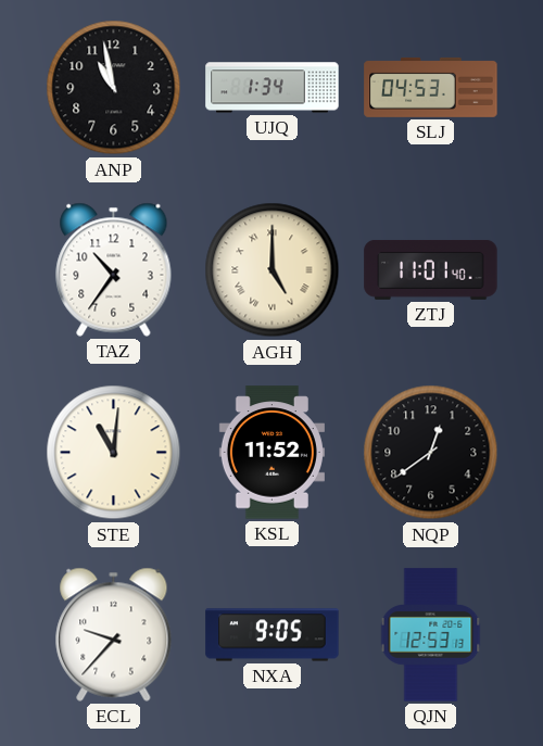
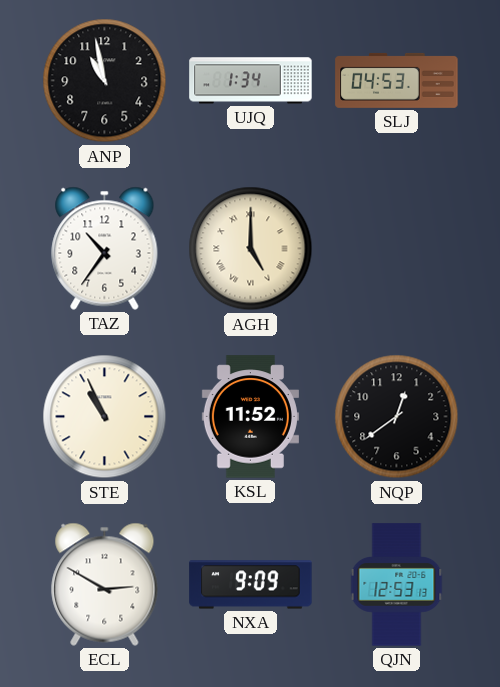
ZTJ: 11:01 -> none (431, 269)
STE: 11:01 -> 10:56 (105, 417)
ECL: 9:37 -> 2:50 (105, 584)
NXA: 9:05 -> 9:09 (251, 585)
